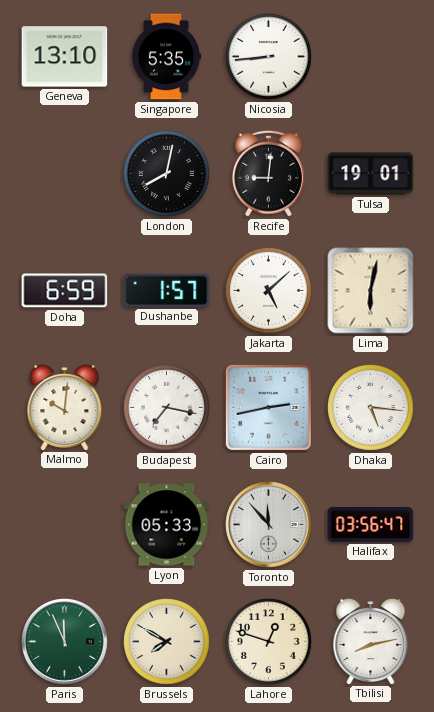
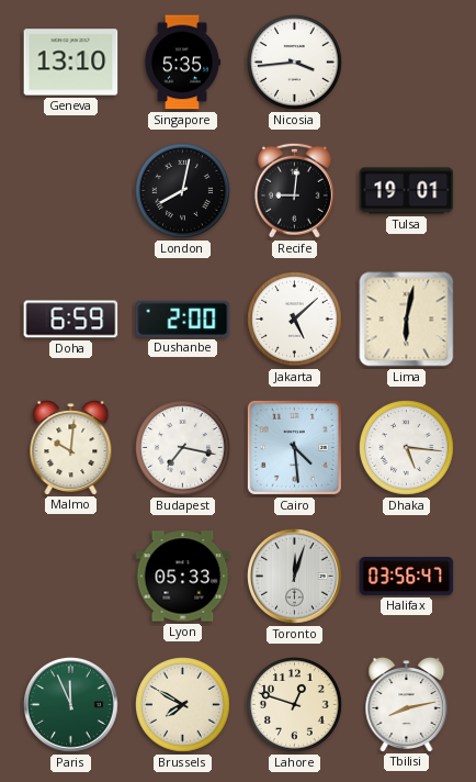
Nicosia: 8:44 -> 3:44 (295, 63)
Dushanbe: 1:57 -> 2:00 (183, 319)
Cairo: 2:43 -> 4:29 (294, 447)
Toronto: 11:53 -> 12:03 (295, 577)
